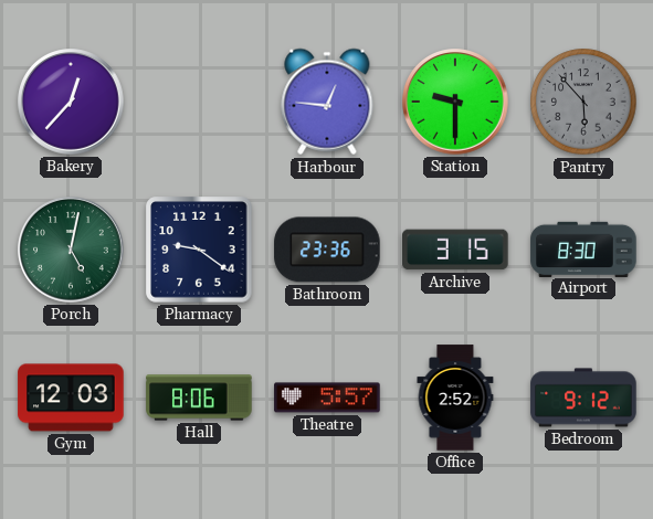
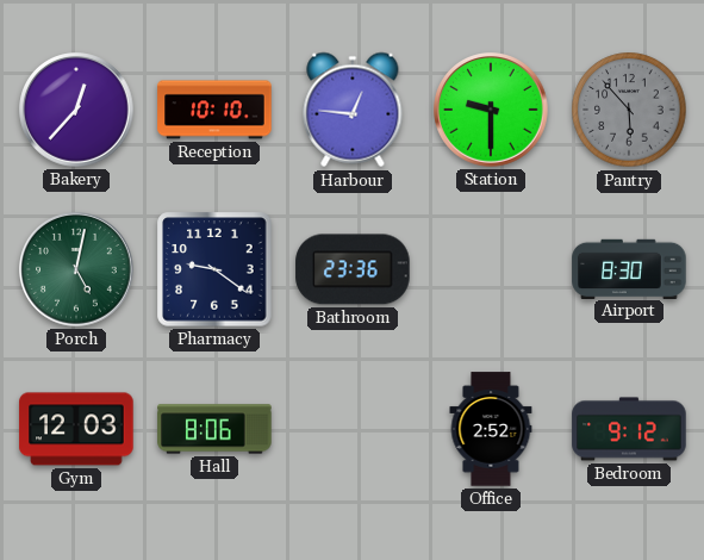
Reception: none -> 10:10 (214, 110)
Archive: 3:15 -> none (455, 250)
Theatre: 5:57 -> none (327, 398)
